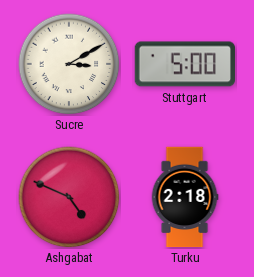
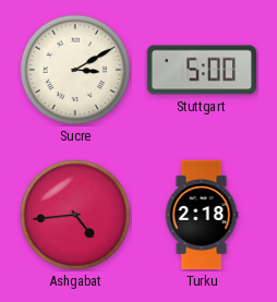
Ashgabat: 4:49 -> 4:44 (75, 215)
